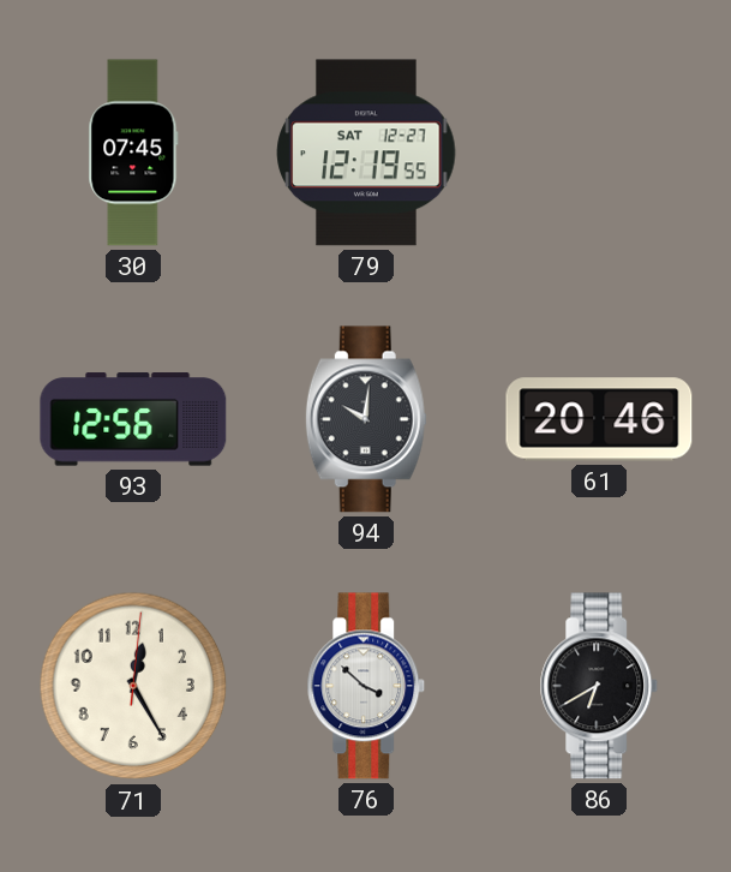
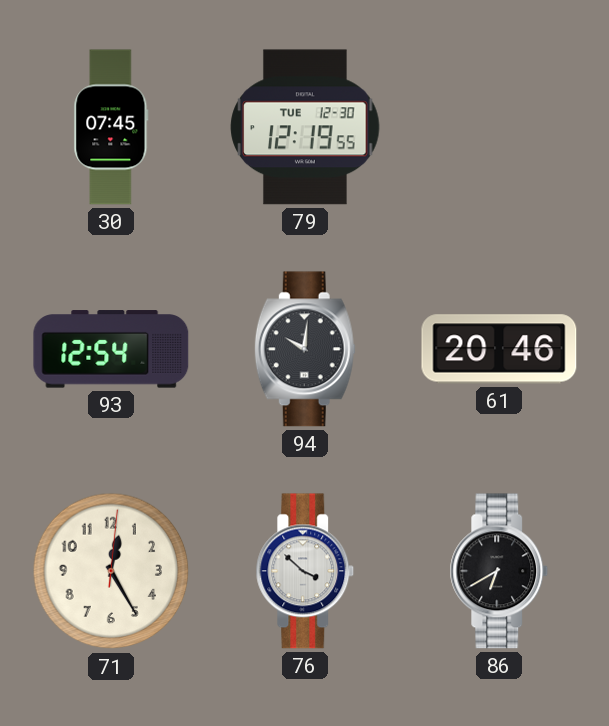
79 date: SAT 12-27 -> TUE 12-30 (305, 127)
93: 12:56 -> 12:54 (111, 349)
